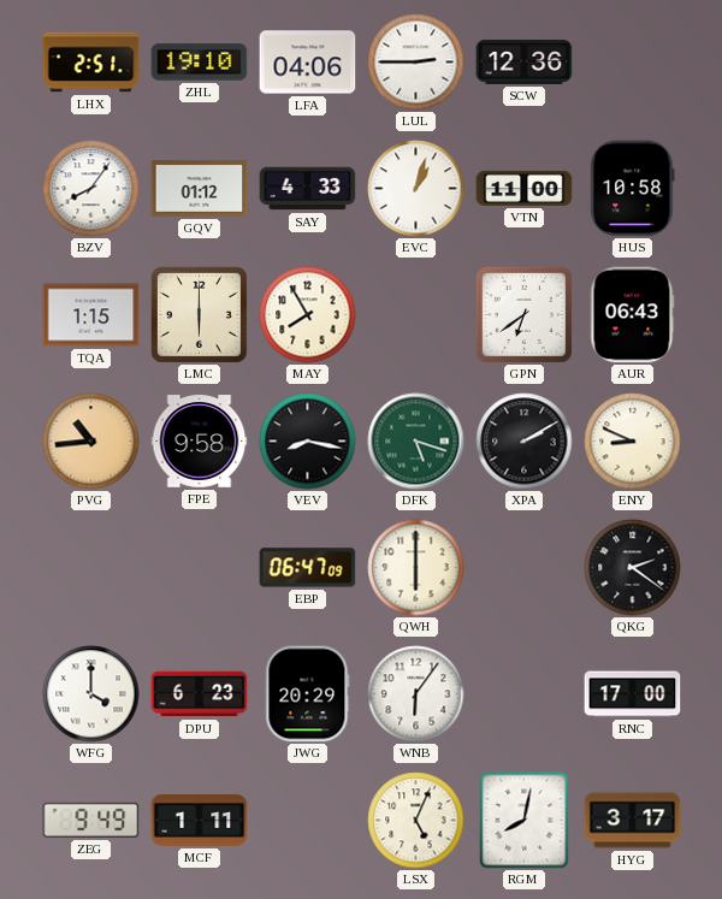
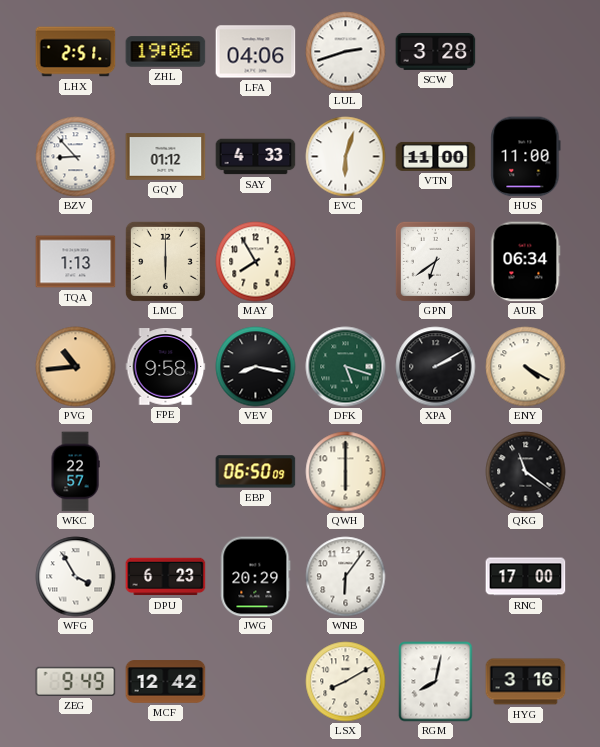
ZHL: 19:10 -> 19:06 (166, 52)
LUL: 2:45 -> 2:42 (346, 52)
SCW: 12:36 -> 3:28 (436, 51)
BZV: 8:06 -> 8:53 (76, 157)
EVC: 1:03 -> 6:03 (346, 157)
HUS: 10:58 -> 11:00 (526, 157)
TQA: 1:15 -> 1:13 (76, 262)
AUR: 06:43 -> 06:34 (525, 262)
ENY: 8:49 -> 4:20 (526, 367)
WKC: none -> 22:57 (75, 472)
EBP: 06:47 -> 06:50 (256, 472)
QKG: 2:21 -> 11:21 (526, 472)
WFG: 4:00 -> 3:55 (76, 577)
MCF: 1:11 -> 12:42 (166, 682)
LSX: 5:04 -> 8:10 (346, 682)
HYG: 3:17 -> 3:16 (526, 682)
